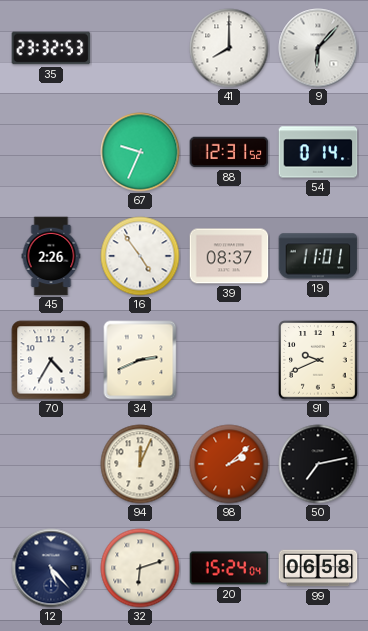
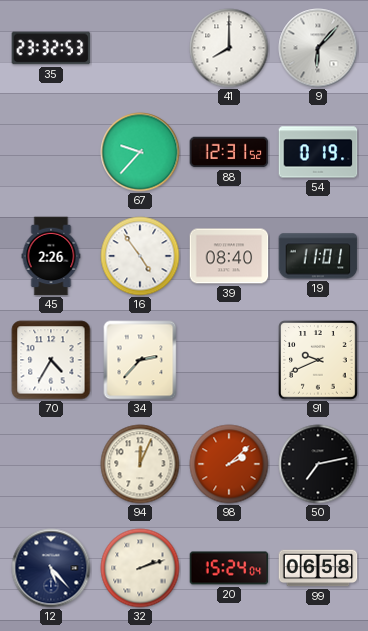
67: 9:34 -> 9:37 (140, 152)
54: 0:14 -> 0:19 (318, 152)
39: 08:37 -> 08:40 (229, 256)
34: 2:41 -> 2:37 (140, 360)
32: 6:12 -> 2:12 (140, 568)
